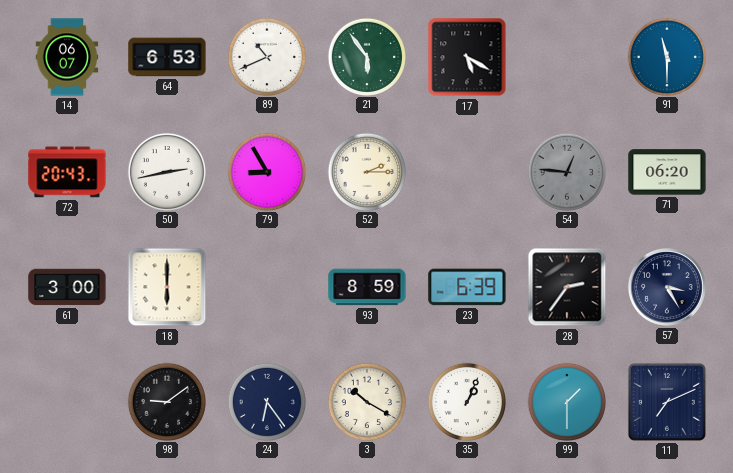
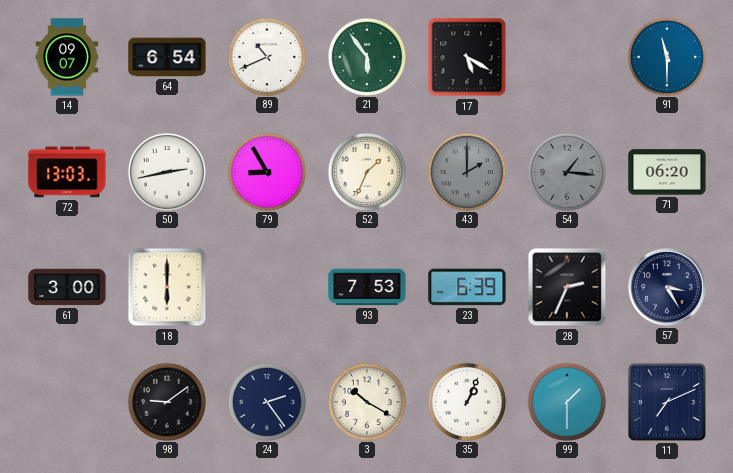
14: 06:07 -> 09:07 (67, 57)
64: 6:53 -> 6:54 (167, 57)
72: 20:43 -> 13:03 (67, 172)
52: 2:15 -> 1:34 (366, 171)
43: none -> 2:00 (466, 171)
54: 12:46 -> 1:16 (566, 171)
93: 8:59 -> 7:53 (367, 287)
28: 2:36 -> 2:34 (567, 287)
24: 6:24 -> 2:24 (266, 401)
